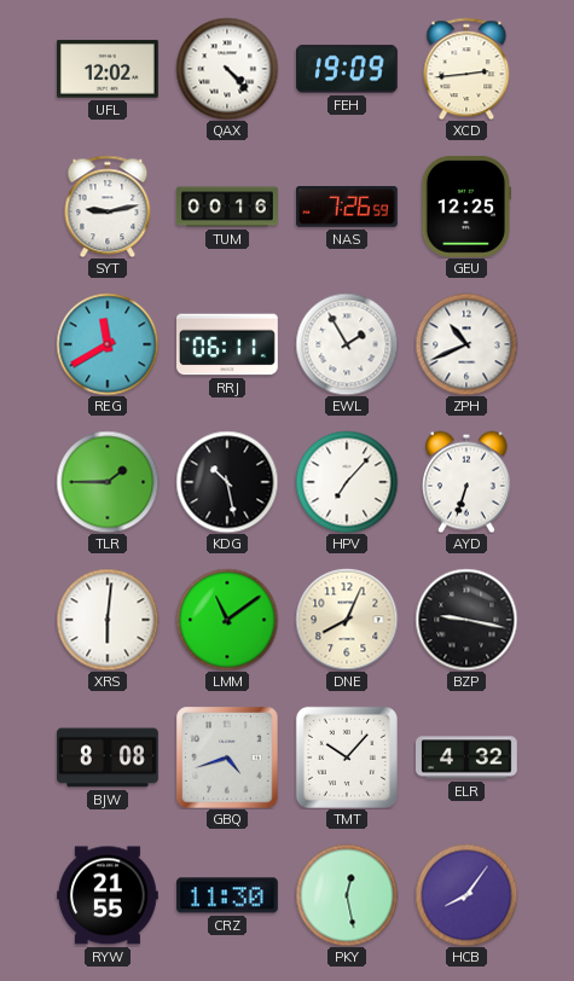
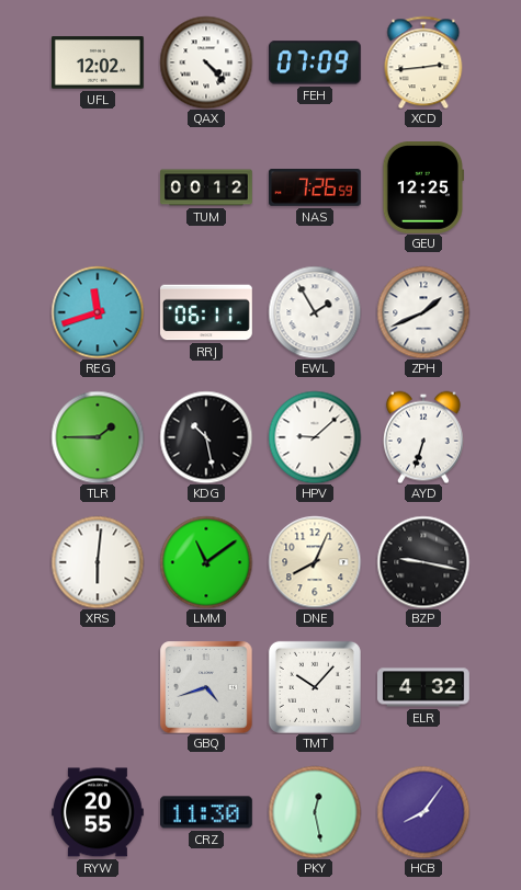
FEH: 19:09 -> 07:09 (315, 62)
SYT: 9:13 -> none (108, 207)
TUM: 00:16 -> 00:12 (207, 187)
REG: 11:40 -> 11:42 (98, 312)
ZPH: 10:41 -> 1:41 (423, 312)
HPV: 7:07 -> 9:08 (315, 437)
BJW: 8:08 -> none (109, 757)
RYW: 21:55 -> 20:55 (99, 812)
